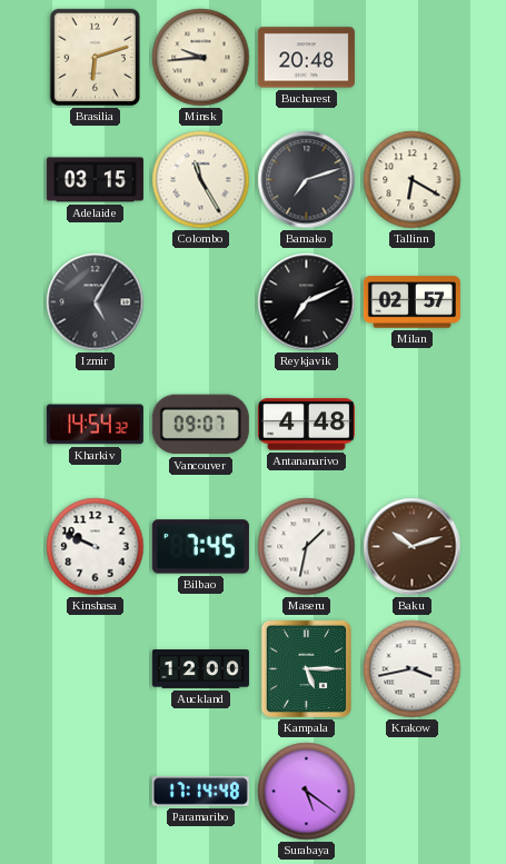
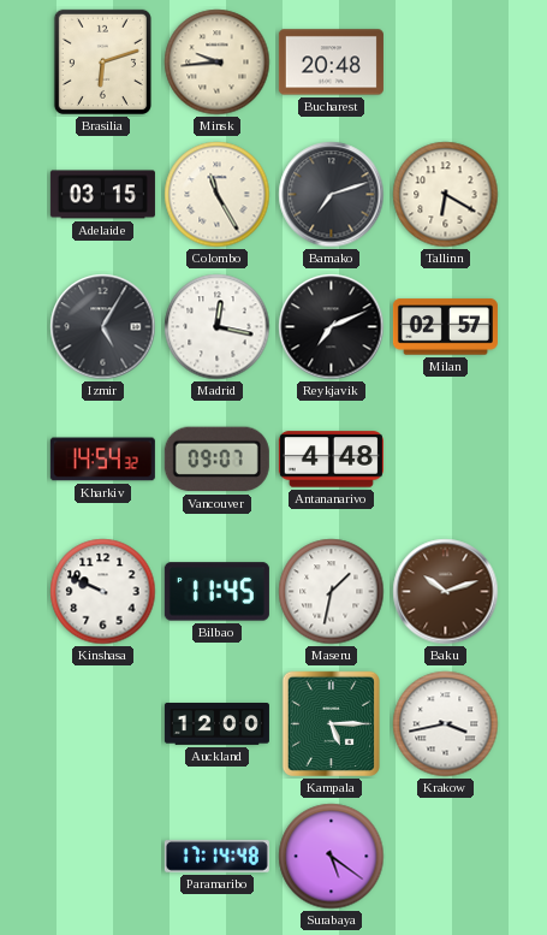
Madrid: none -> 12:17 (218, 327)
Bilbao: 7:45 -> 11:45 (216, 592)
